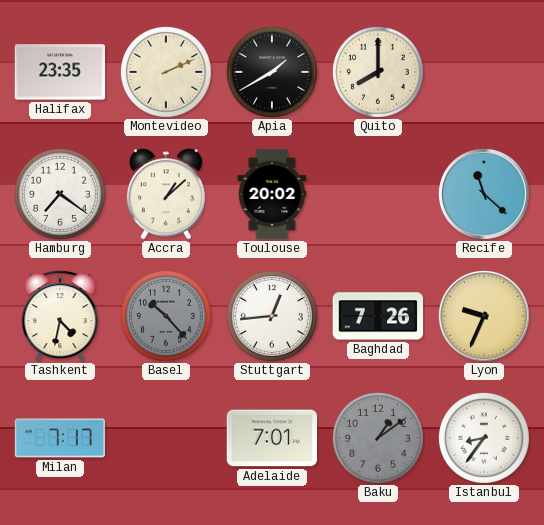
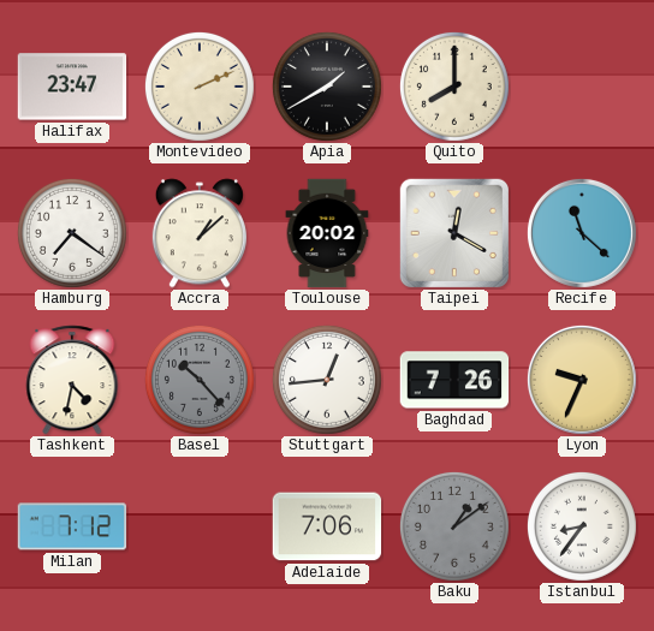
Halifax: 23:35 -> 23:47 (72, 87)
Taipei: none -> 12:20 (453, 232)
Milan: 7:17 -> 7:12 (72, 526)
Adelaide: 7:01 -> 7:06 (327, 526)
